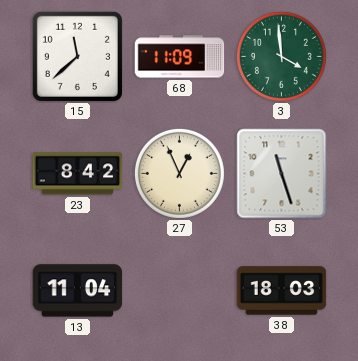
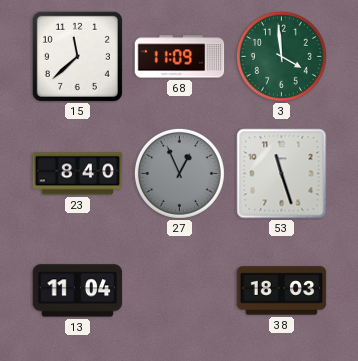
23: 8:42 -> 8:40 (78, 174)
27 dial: cream -> grey (179, 173)
